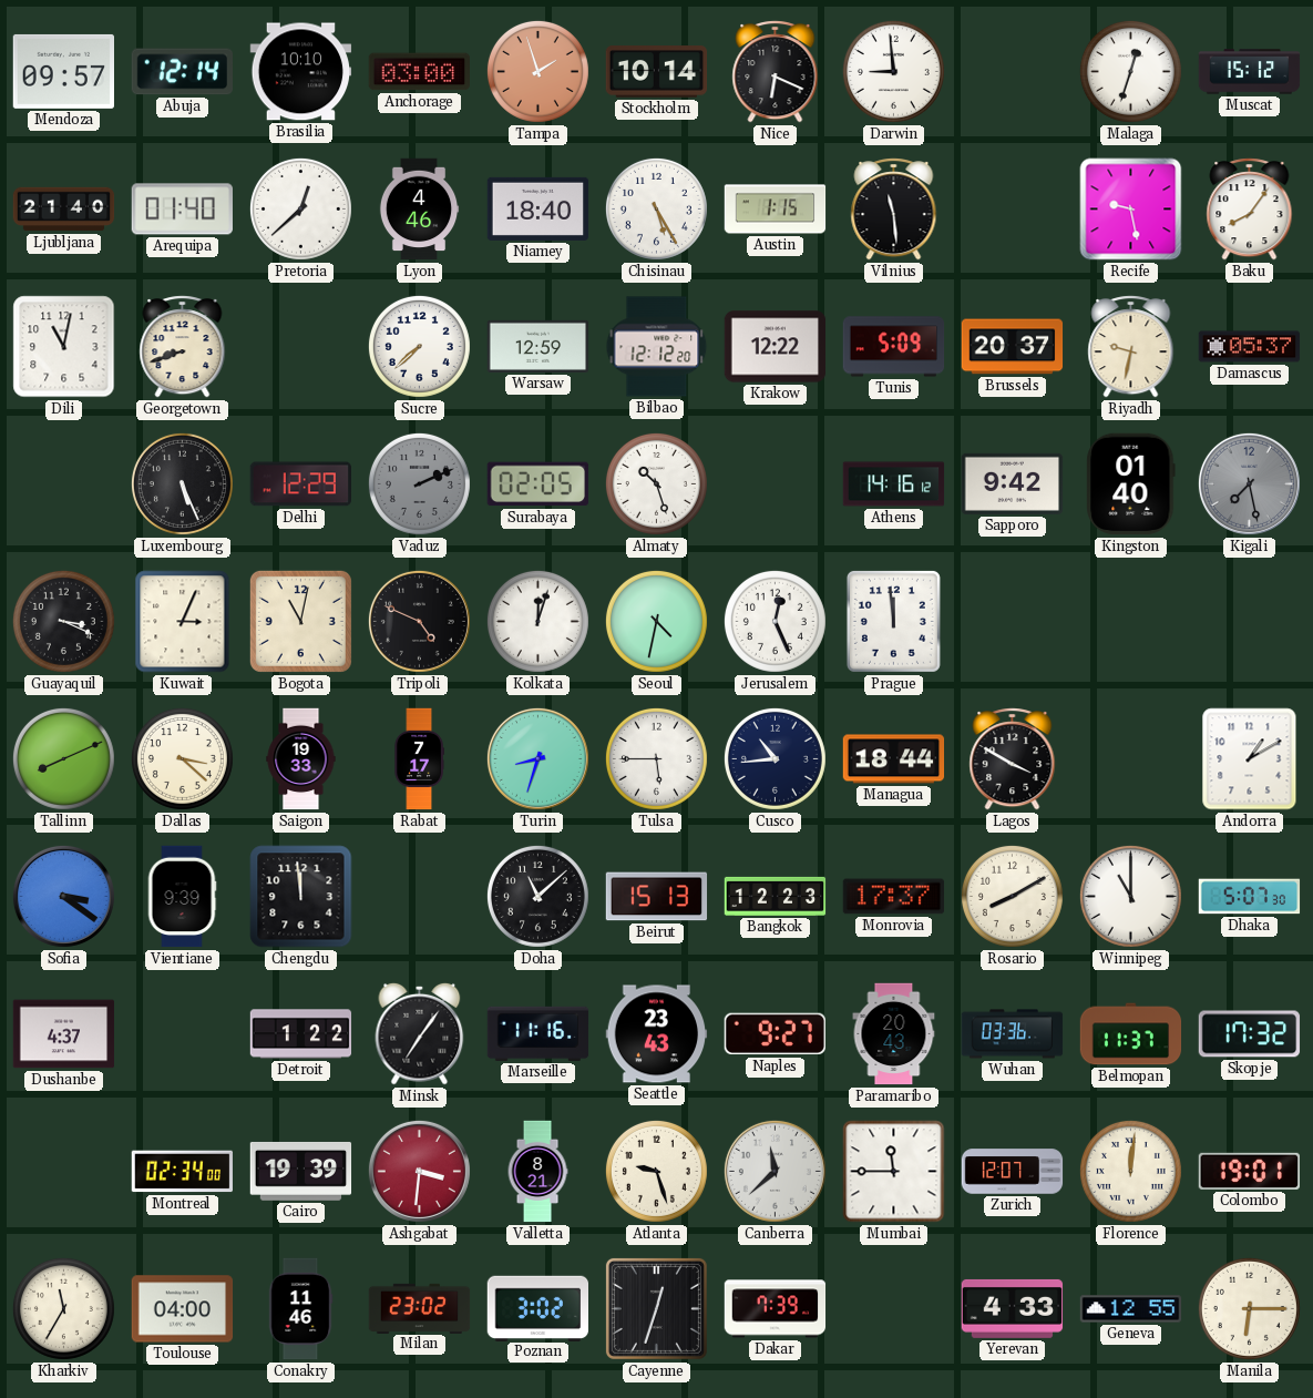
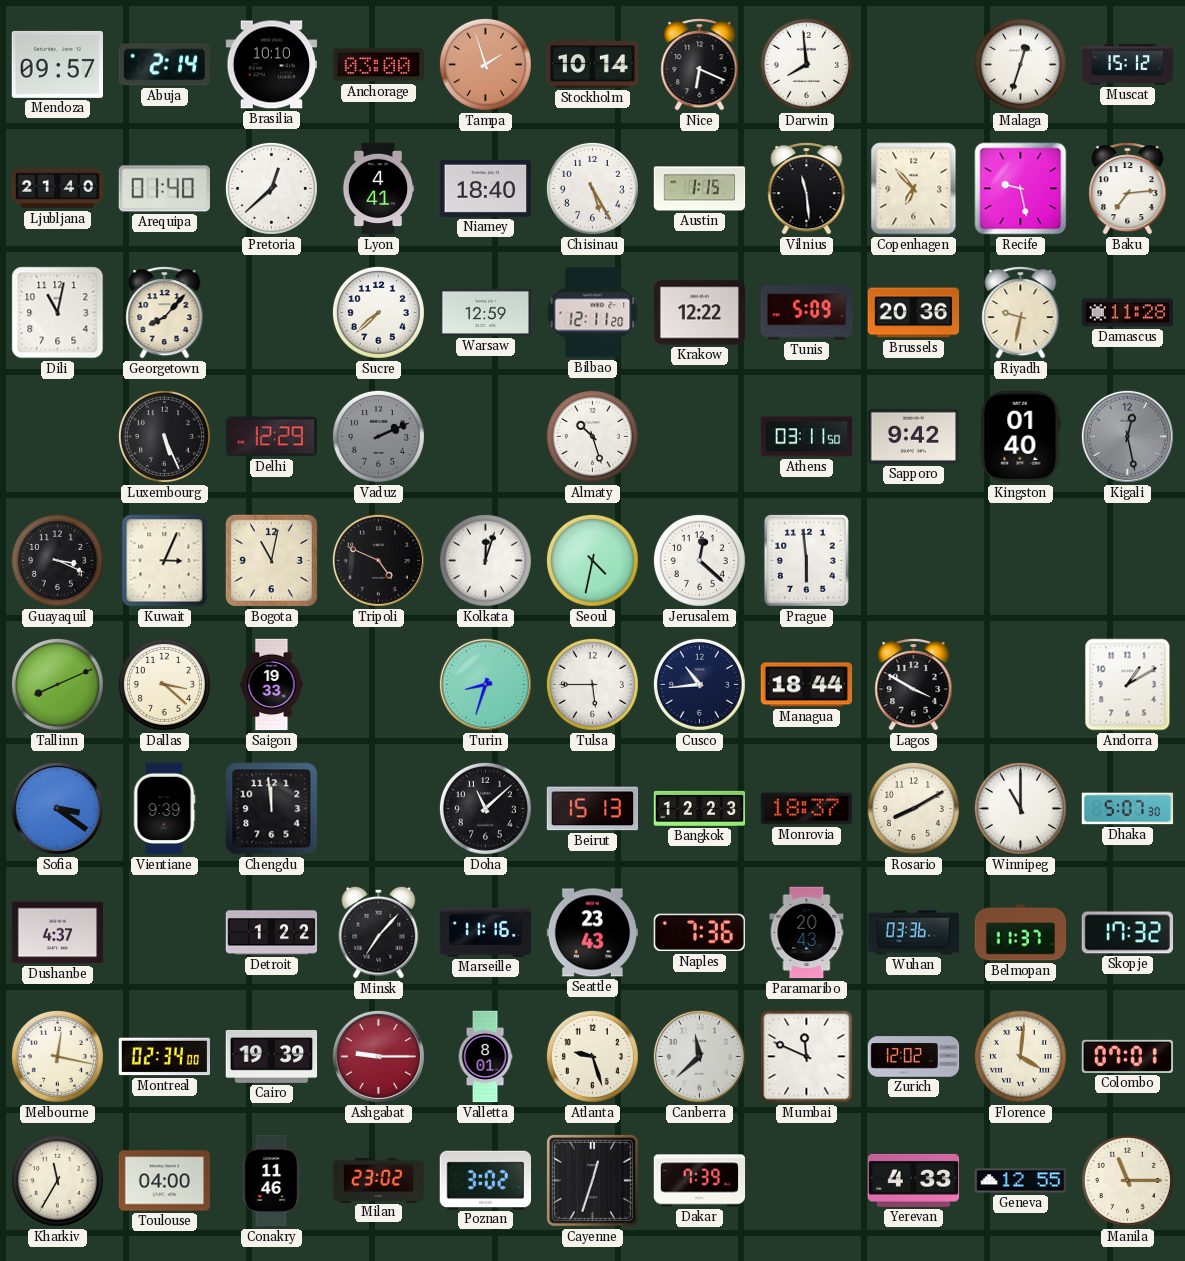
Abuja: 12:14 -> 2:14 (164, 65)
Darwin: 8:59 -> 7:59 (806, 64)
Lyon: 4:46 -> 4:41 (378, 189)
Copenhagen: none -> 6:53 (914, 189)
Baku: 8:06 -> 7:14 (1128, 189)
Georgetown: 8:42 -> 8:07 (165, 313)
Bilbao: 12:12 -> 12:11 (593, 313)
Brussels: 20:37 -> 20:36 (914, 313)
Damascus: 05:37 -> 11:28 (1128, 313)
Surabaya: 02:05 -> none (537, 484)
Athens: 14:16 -> 03:11 (807, 437)
Kigali: 7:28 -> 12:28 (1127, 436)
Jerusalem: 12:26 -> 12:22 (699, 560)
Prague: 11:59 -> 5:59 (806, 560)
Rabat: 7:17 -> none (419, 759)
Monrovia: 17:37 -> 18:37 (807, 809)
Minsk: 7:06 -> 7:07 (379, 932)
Naples: 9:27 -> 7:36 (699, 933)
Melbourne: none -> 12:17 (57, 1056)
Ashgabat: 3:31 -> 9:15 (378, 1056)
Valletta: 8:21 -> 8:01 (485, 1057)
Mumbai: 11:45 -> 11:49 (807, 1057)
Zurich: 12:07 -> 12:02 (914, 1057)
Florence: 12:01 -> 4:01 (1020, 1056)
Colombo: 19:01 -> 07:01 (1127, 1056)
Manila: 6:15 -> 11:15 (1127, 1180)
